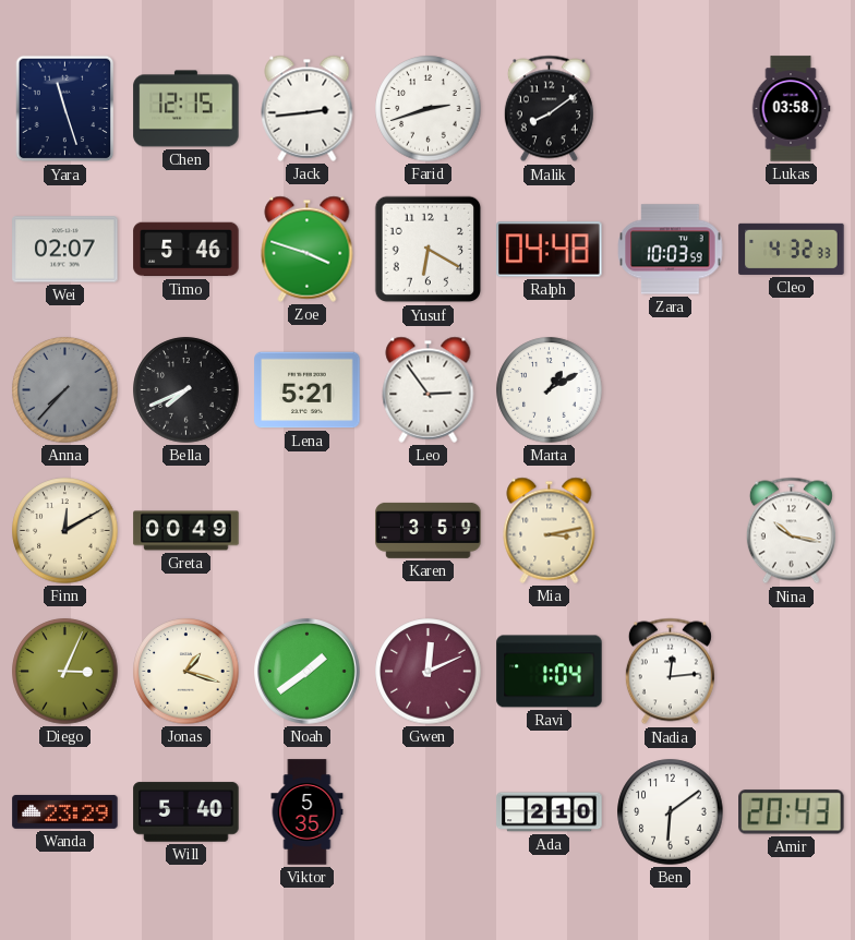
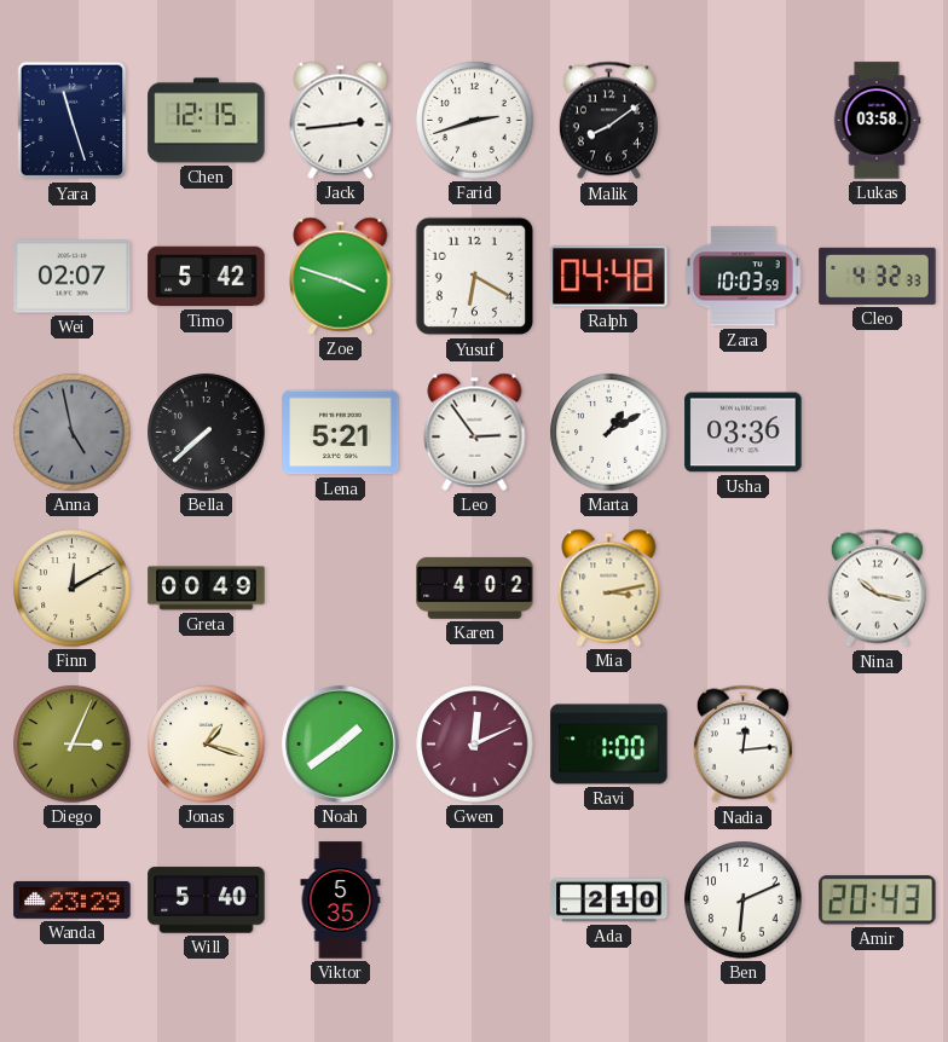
Timo: 5:46 -> 5:42 (207, 277)
Anna: 7:37 -> 4:58 (73, 433)
Bella: 7:41 -> 7:38 (207, 433)
Usha: none -> 03:36 (744, 433)
Karen: 3:59 -> 4:02 (475, 587)
Ravi: 1:04 -> 1:00 (609, 745)
Ben: 6:09 -> 6:11 (744, 901)
